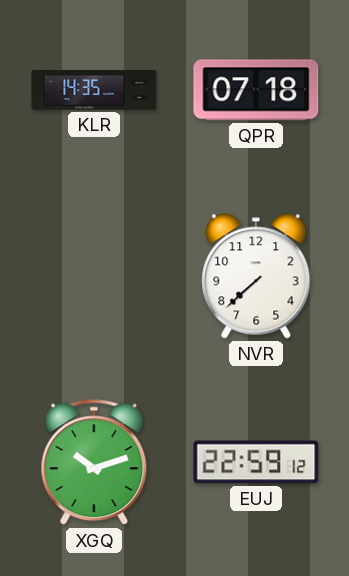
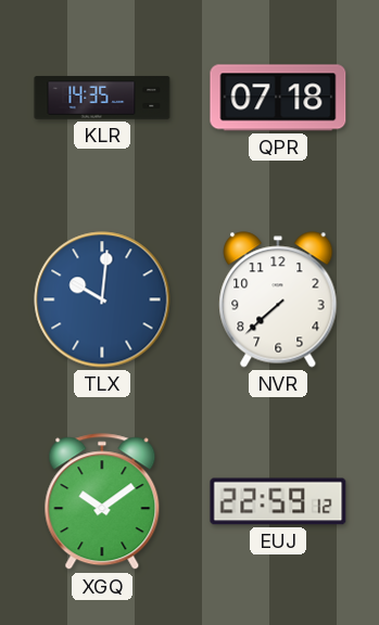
TLX: none -> 10:01 (102, 299)
XGQ: 10:12 -> 10:09 (102, 502)
